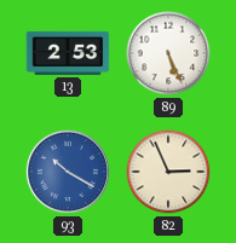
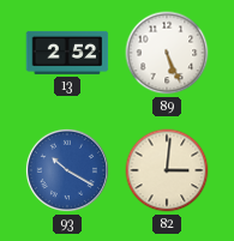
13: 2:53 -> 2:52 (67, 53)
82: 2:56 -> 3:01 (167, 170)
